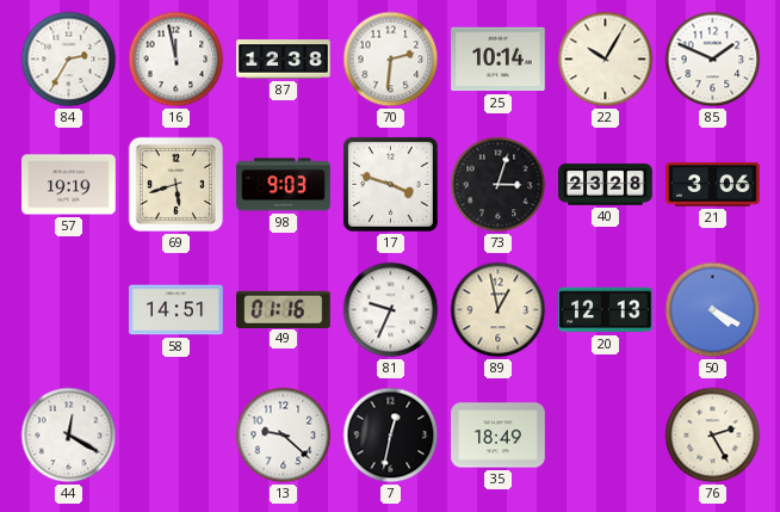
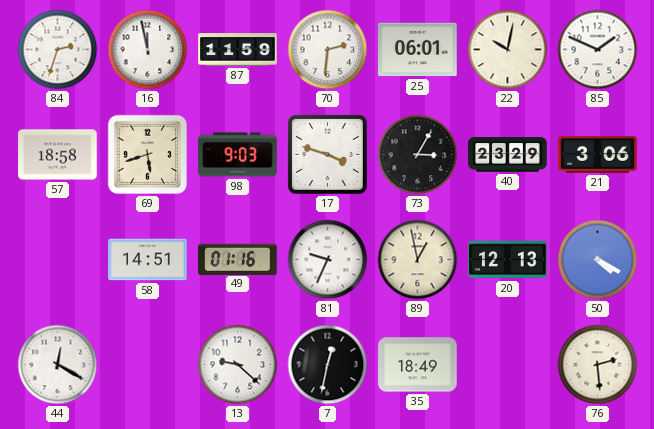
84: 2:35 -> 2:33 (58, 50)
87: 12:38 -> 11:59 (238, 50)
25: 10:14 -> 06:01 (418, 50)
22: 10:05 -> 10:02 (508, 50)
57: 19:19 -> 18:58 (58, 155)
73: 3:03 -> 3:05 (418, 155)
40: 23:28 -> 23:29 (508, 155)
76: 2:25 -> 2:29 (598, 365)
